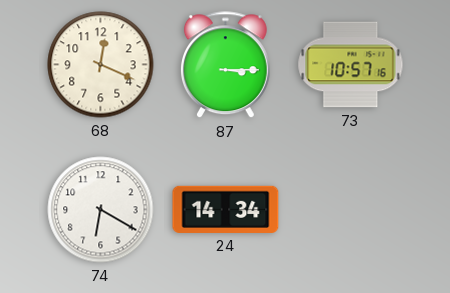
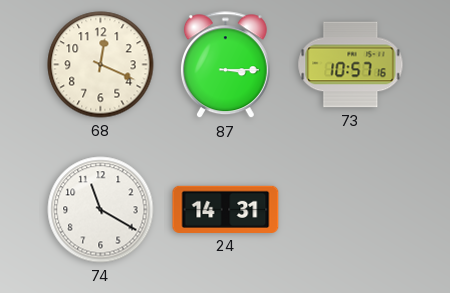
74: 6:20 -> 11:20 (101, 210)
24: 14:34 -> 14:31 (226, 209)
